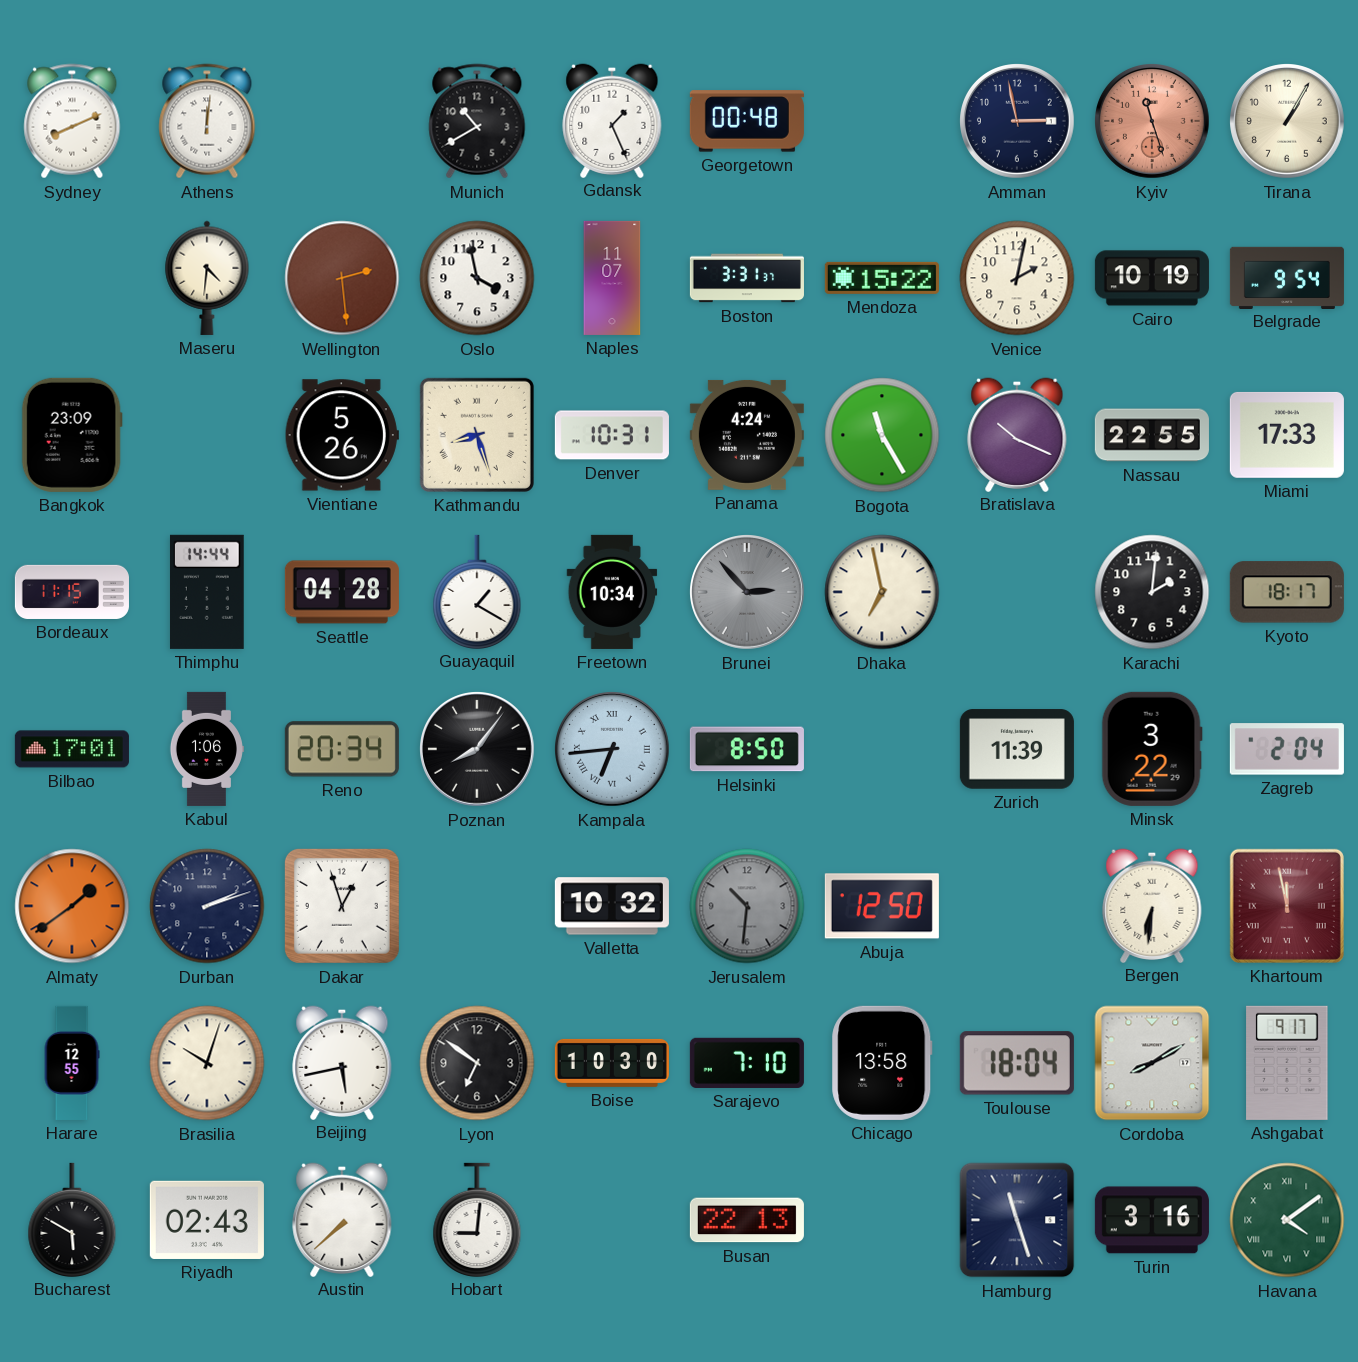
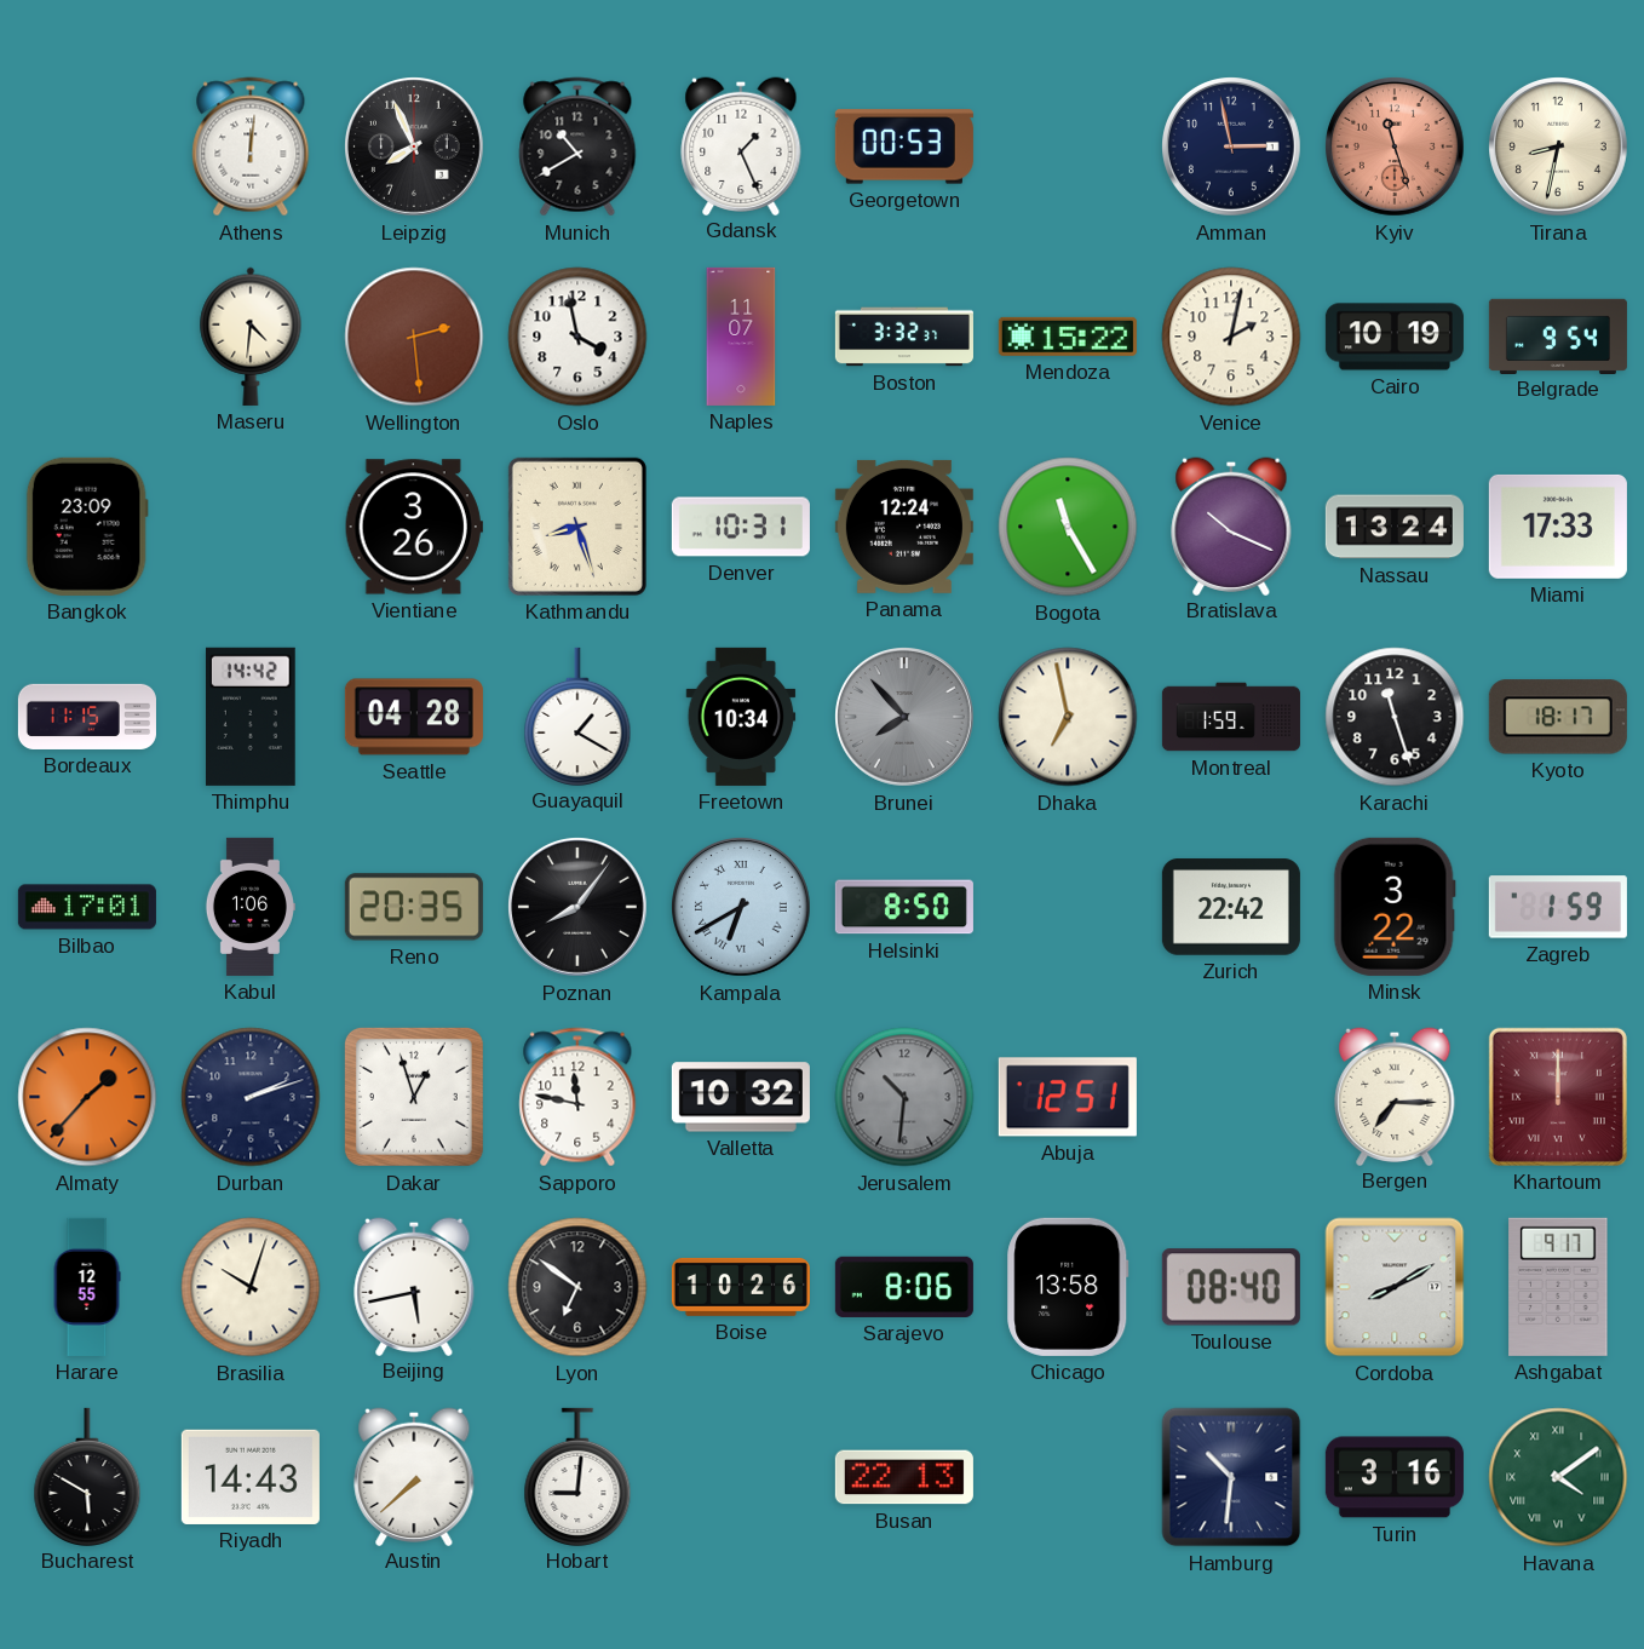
Sydney: 8:11 -> none (72, 121)
Leipzig: none -> 7:56 (415, 148)
Georgetown: 00:48 -> 00:53 (904, 146)
Tirana: 1:05 -> 8:32 (1559, 148)
Boston: 3:31 -> 3:32 (904, 337)
Vientiane: 5:26 -> 3:26 (414, 527)
Panama: 4:24 -> 12:24 (904, 527)
Nassau: 22:55 -> 13:24 (1395, 527)
Thimphu: 14:44 -> 14:42 (251, 717)
Brunei: 2:53 -> 7:53 (906, 718)
Montreal: none -> 1:59 (1231, 717)
Karachi: 2:01 -> 11:27 (1395, 717)
Reno: 20:34 -> 20:35 (414, 907)
Kampala: 6:44 -> 6:40 (742, 908)
Zurich: 11:39 -> 22:42 (1231, 907)
Zagreb: 2:04 -> 1:59 (1558, 907)
Almaty: 1:39 -> 1:37 (87, 1097)
Sapporo: none -> 11:47 (577, 1097)
Abuja: 12:50 -> 12:51 (1068, 1097)
Bergen: 6:31 -> 7:15 (1395, 1096)
Khartoum: 11:58 -> 12:00 (1558, 1097)
Boise: 10:30 -> 10:26 (741, 1287)
Sarajevo: 7:10 -> 8:06 (904, 1287)
Toulouse: 18:04 -> 08:40 (1231, 1287)
Riyadh: 02:43 -> 14:43 (251, 1477)
Hamburg: 11:27 -> 10:31 (1231, 1477)
